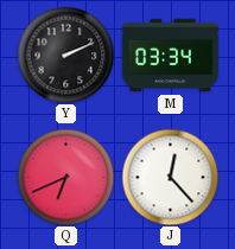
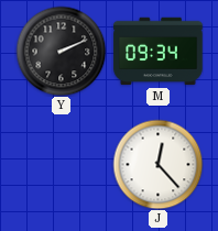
M: 03:34 -> 09:34 (159, 52)
Q: 6:41 -> none (65, 177)
